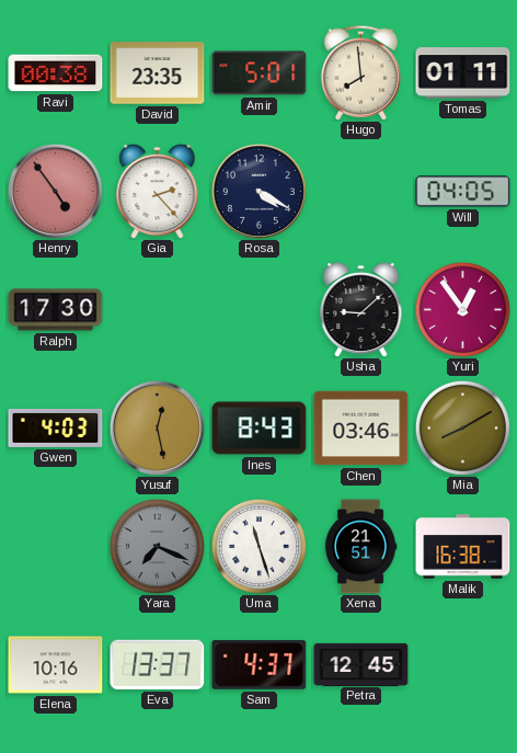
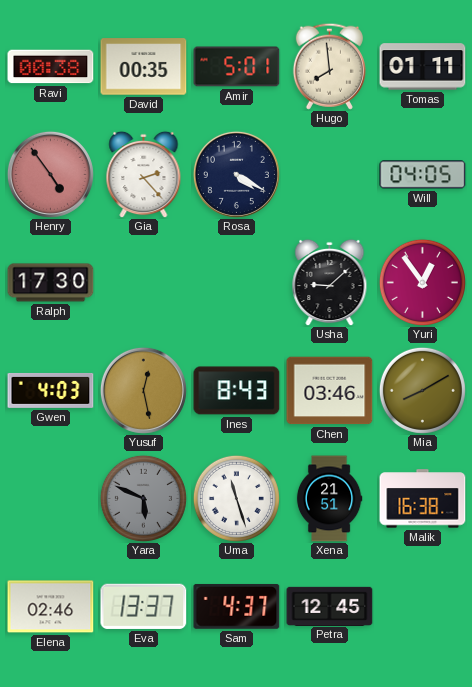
David: 23:35 -> 00:35 (144, 67)
Yara: 7:19 -> 5:49 (143, 498)
Elena: 10:16 -> 02:46 (51, 607)
